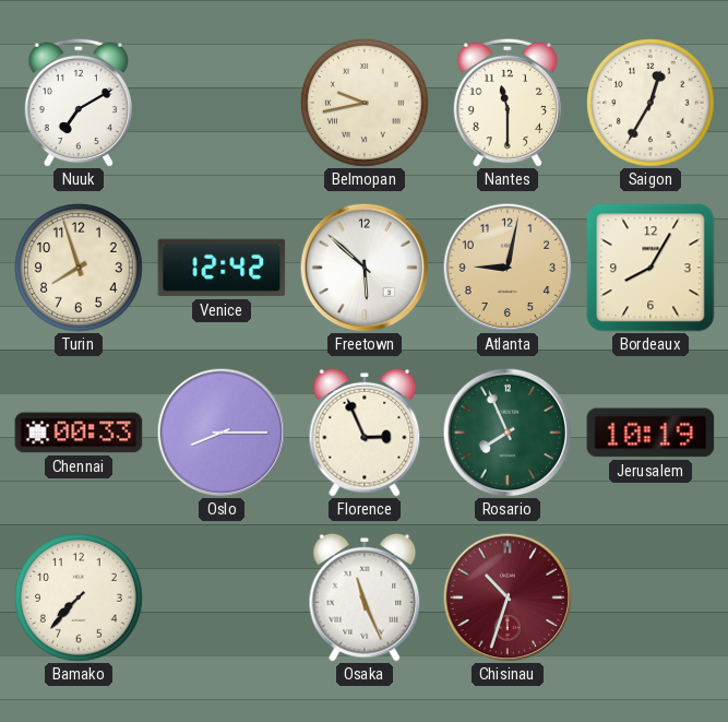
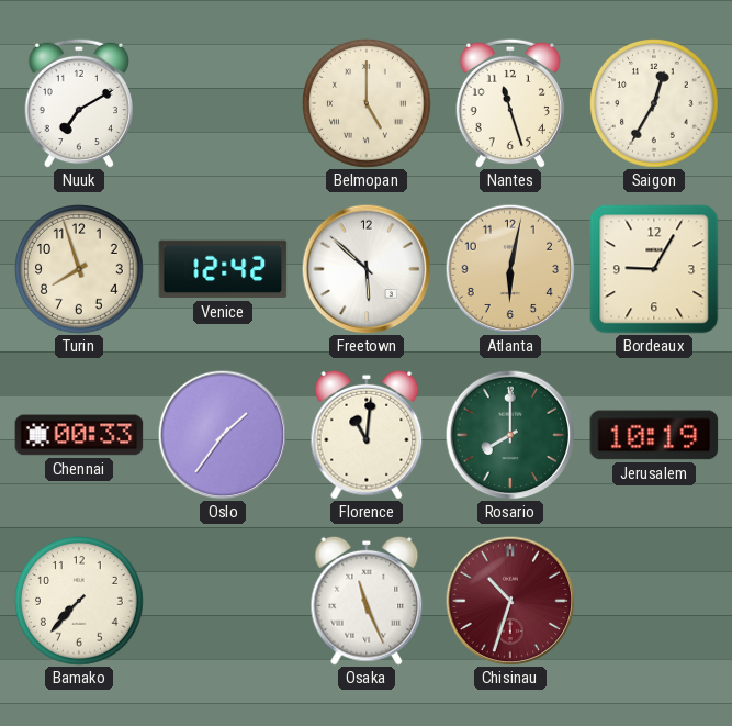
Belmopan: 9:43 -> 5:00 (368, 104)
Nantes: 11:30 -> 11:27 (509, 103)
Atlanta: 9:02 -> 6:02 (510, 269)
Bordeaux: 8:05 -> 9:05 (654, 269)
Oslo: 8:15 -> 1:36 (223, 435)
Florence: 2:56 -> 11:01 (367, 435)
Rosario: 7:56 -> 8:00 (510, 435)
